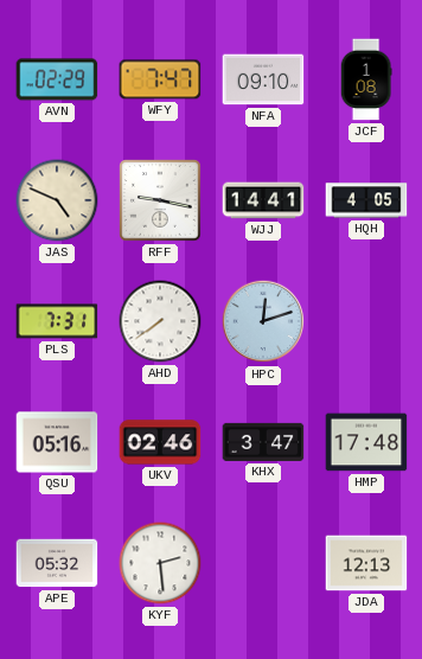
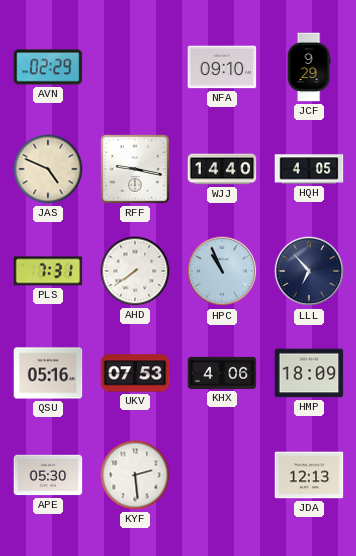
WFY: 7:47 -> none (160, 79)
JCF: 1:08 -> 9:29 (309, 67)
WJJ: 14:41 -> 14:40 (222, 169)
HPC: 12:12 -> 10:56 (222, 271)
LLL: none -> 6:53 (309, 271)
UKV: 02:46 -> 07:53 (135, 373)
KHX: 3:47 -> 4:06 (222, 373)
HMP: 17:48 -> 18:09 (309, 373)
APE: 05:32 -> 05:30 (48, 475)
